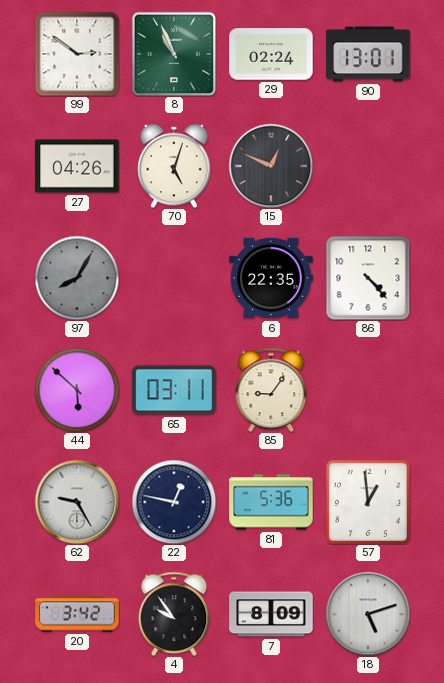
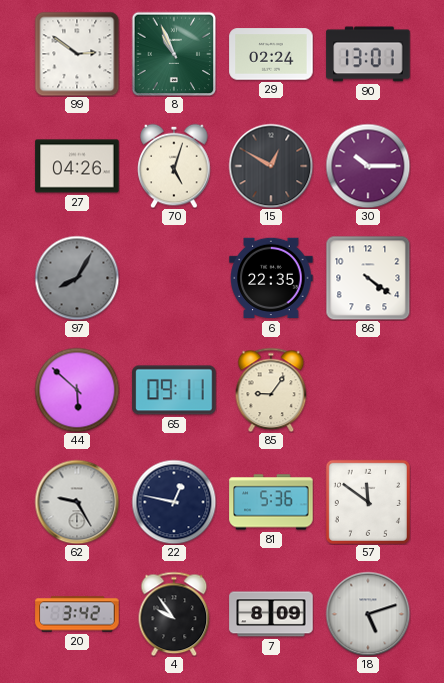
15: 12:49 -> 12:50 (271, 166)
30: none -> 10:15 (368, 166)
86: 4:23 -> 4:21 (368, 278)
65: 03:11 -> 09:11 (174, 390)
57: 12:59 -> 11:51 (368, 502)
